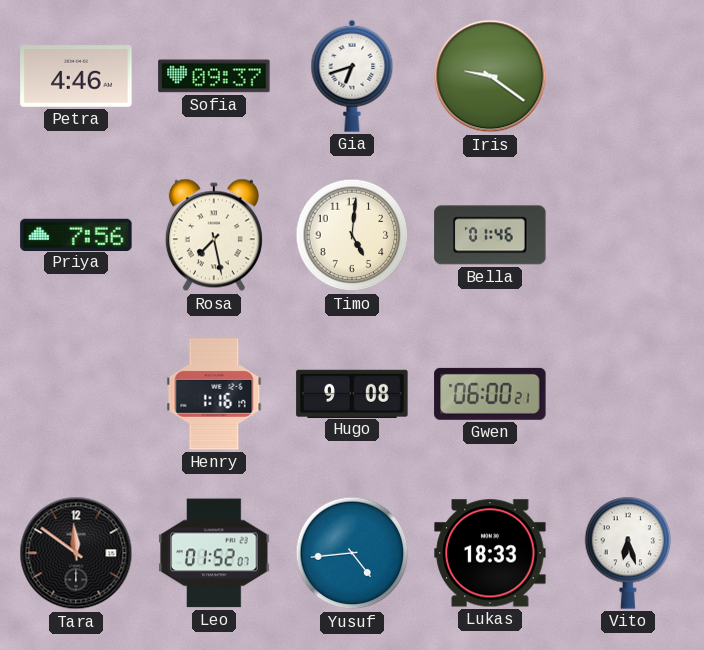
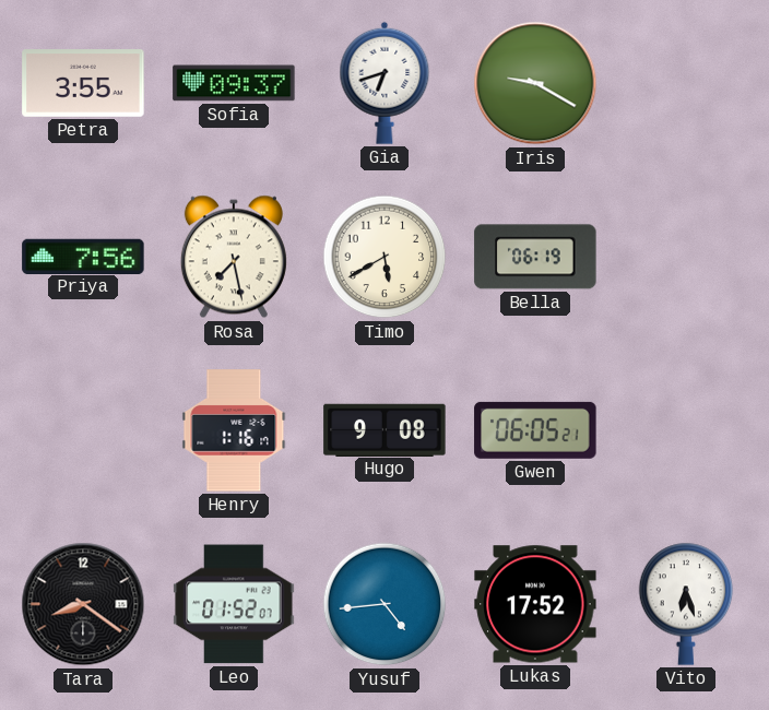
Petra: 4:46 -> 3:55 (83, 84)
Iris: 9:21 -> 9:20 (535, 83)
Timo: 5:01 -> 5:40 (384, 257)
Bella: 01:46 -> 06:19 (535, 257)
Gwen: 06:00 -> 06:05 (535, 430)
Tara: 11:51 -> 8:21 (83, 604)
Lukas: 18:33 -> 17:52 (535, 604)
